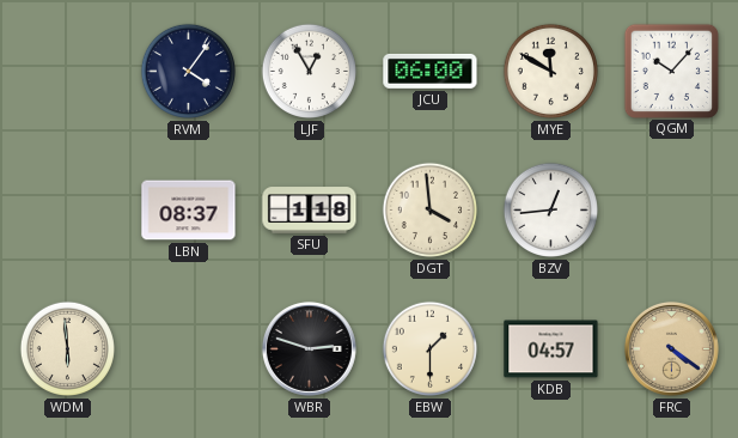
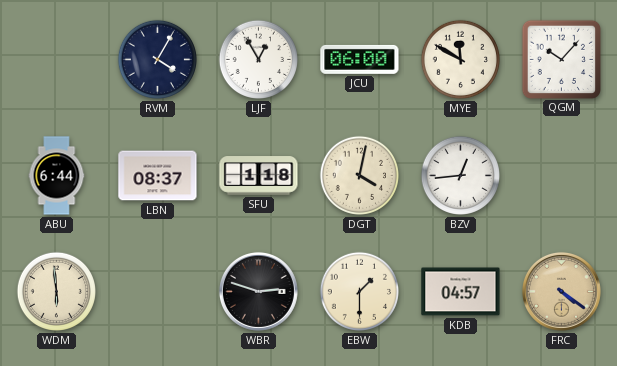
RVM: 4:06 -> 4:05 (157, 59)
ABU: none -> 6:44 (57, 176)
DGT: 3:59 -> 4:02 (359, 175)
